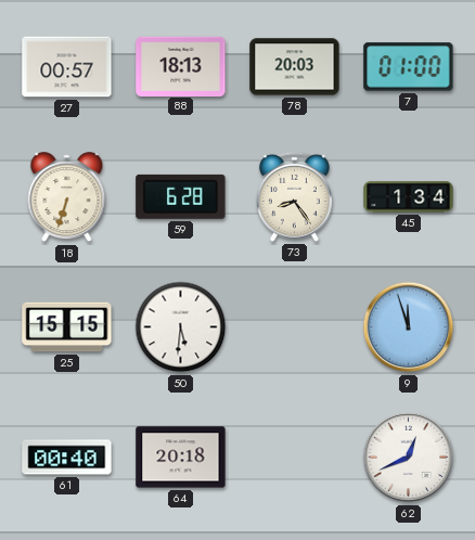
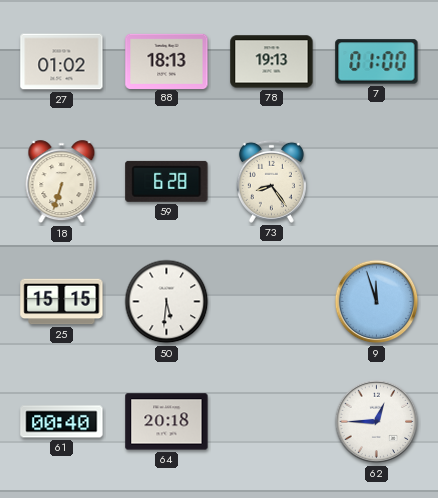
27: 00:57 -> 01:02 (62, 62)
78: 20:03 -> 19:13 (272, 62)
45: 1:34 -> none (409, 197)
62: 12:41 -> 12:45 (377, 422)
